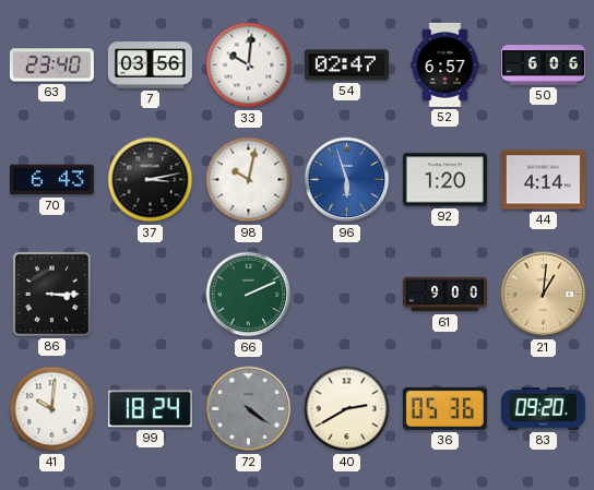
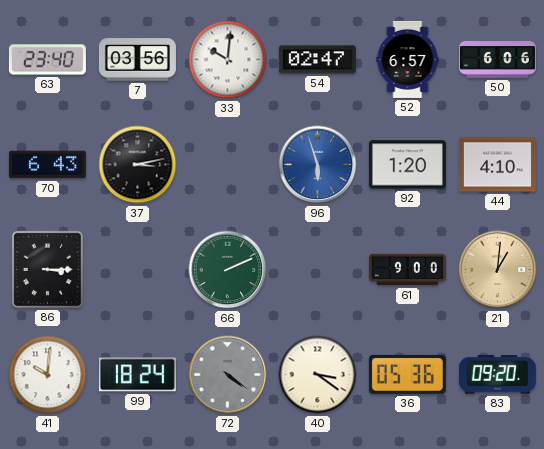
98: 10:02 -> none (249, 180)
44: 4:14 -> 4:10 (497, 165)
40: 2:40 -> 3:21 (318, 375)
